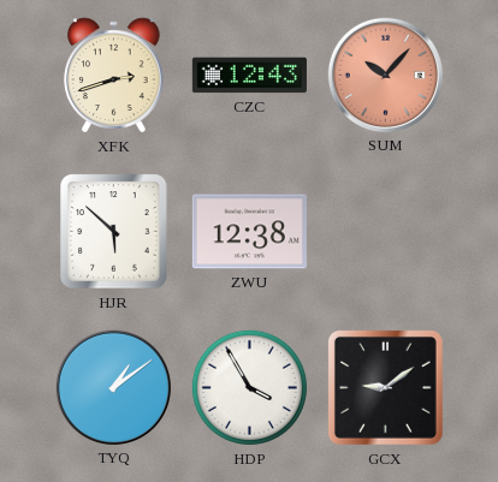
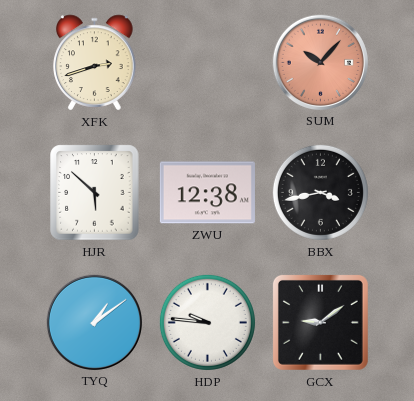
CZC: 12:43 -> none (249, 76)
BBX: none -> 3:43 (320, 192)
HDP: 3:55 -> 9:46 (207, 322)
